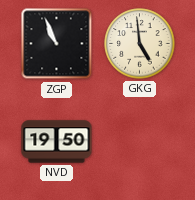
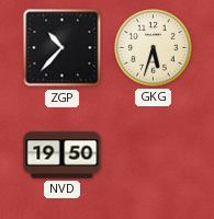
ZGP: 10:56 -> 10:37 (63, 48)
GKG: 4:59 -> 5:33 (154, 48)
